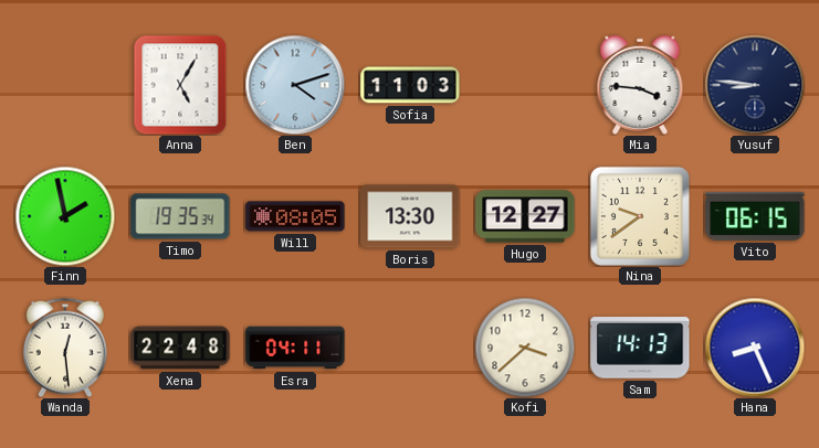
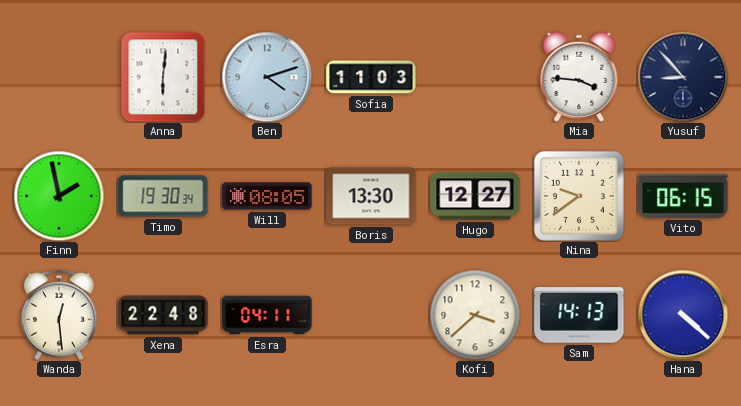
Anna: 5:05 -> 6:01 (163, 77)
Yusuf: 8:46 -> 8:53 (683, 77)
Timo: 19:35 -> 19:30 (163, 196)
Hana: 8:26 -> 4:22 (683, 315)
